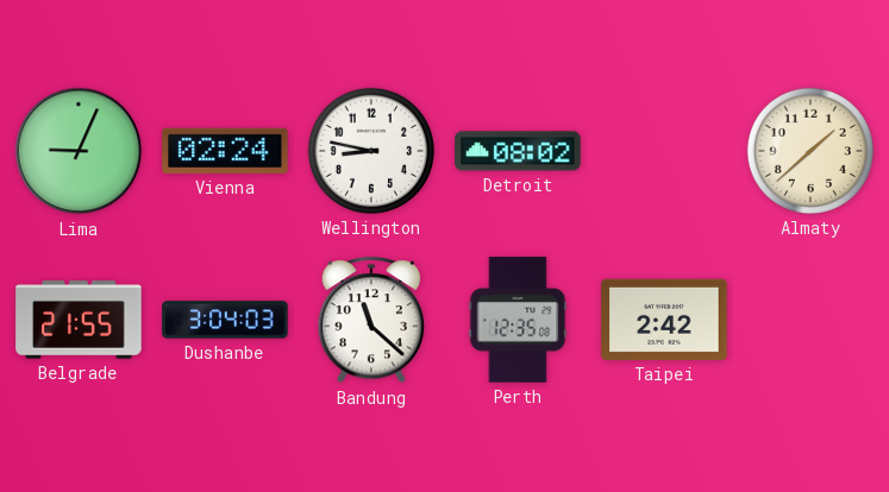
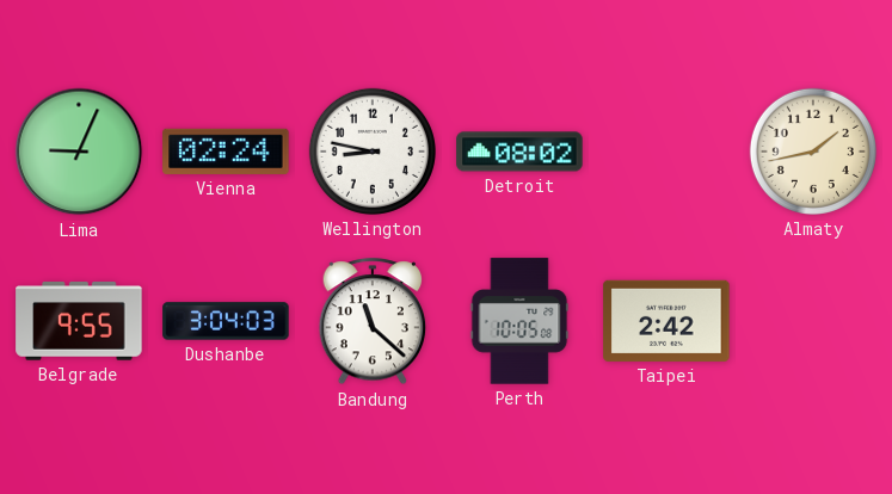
Almaty: 1:38 -> 1:43 (813, 152)
Belgrade: 21:55 -> 9:55 (79, 321)
Perth: 12:35 -> 10:05 (519, 321)
